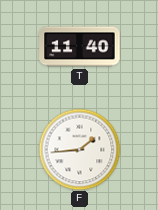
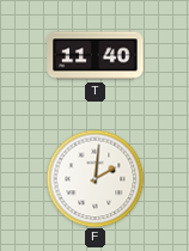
F: 1:44 -> 2:01 (94, 178)
